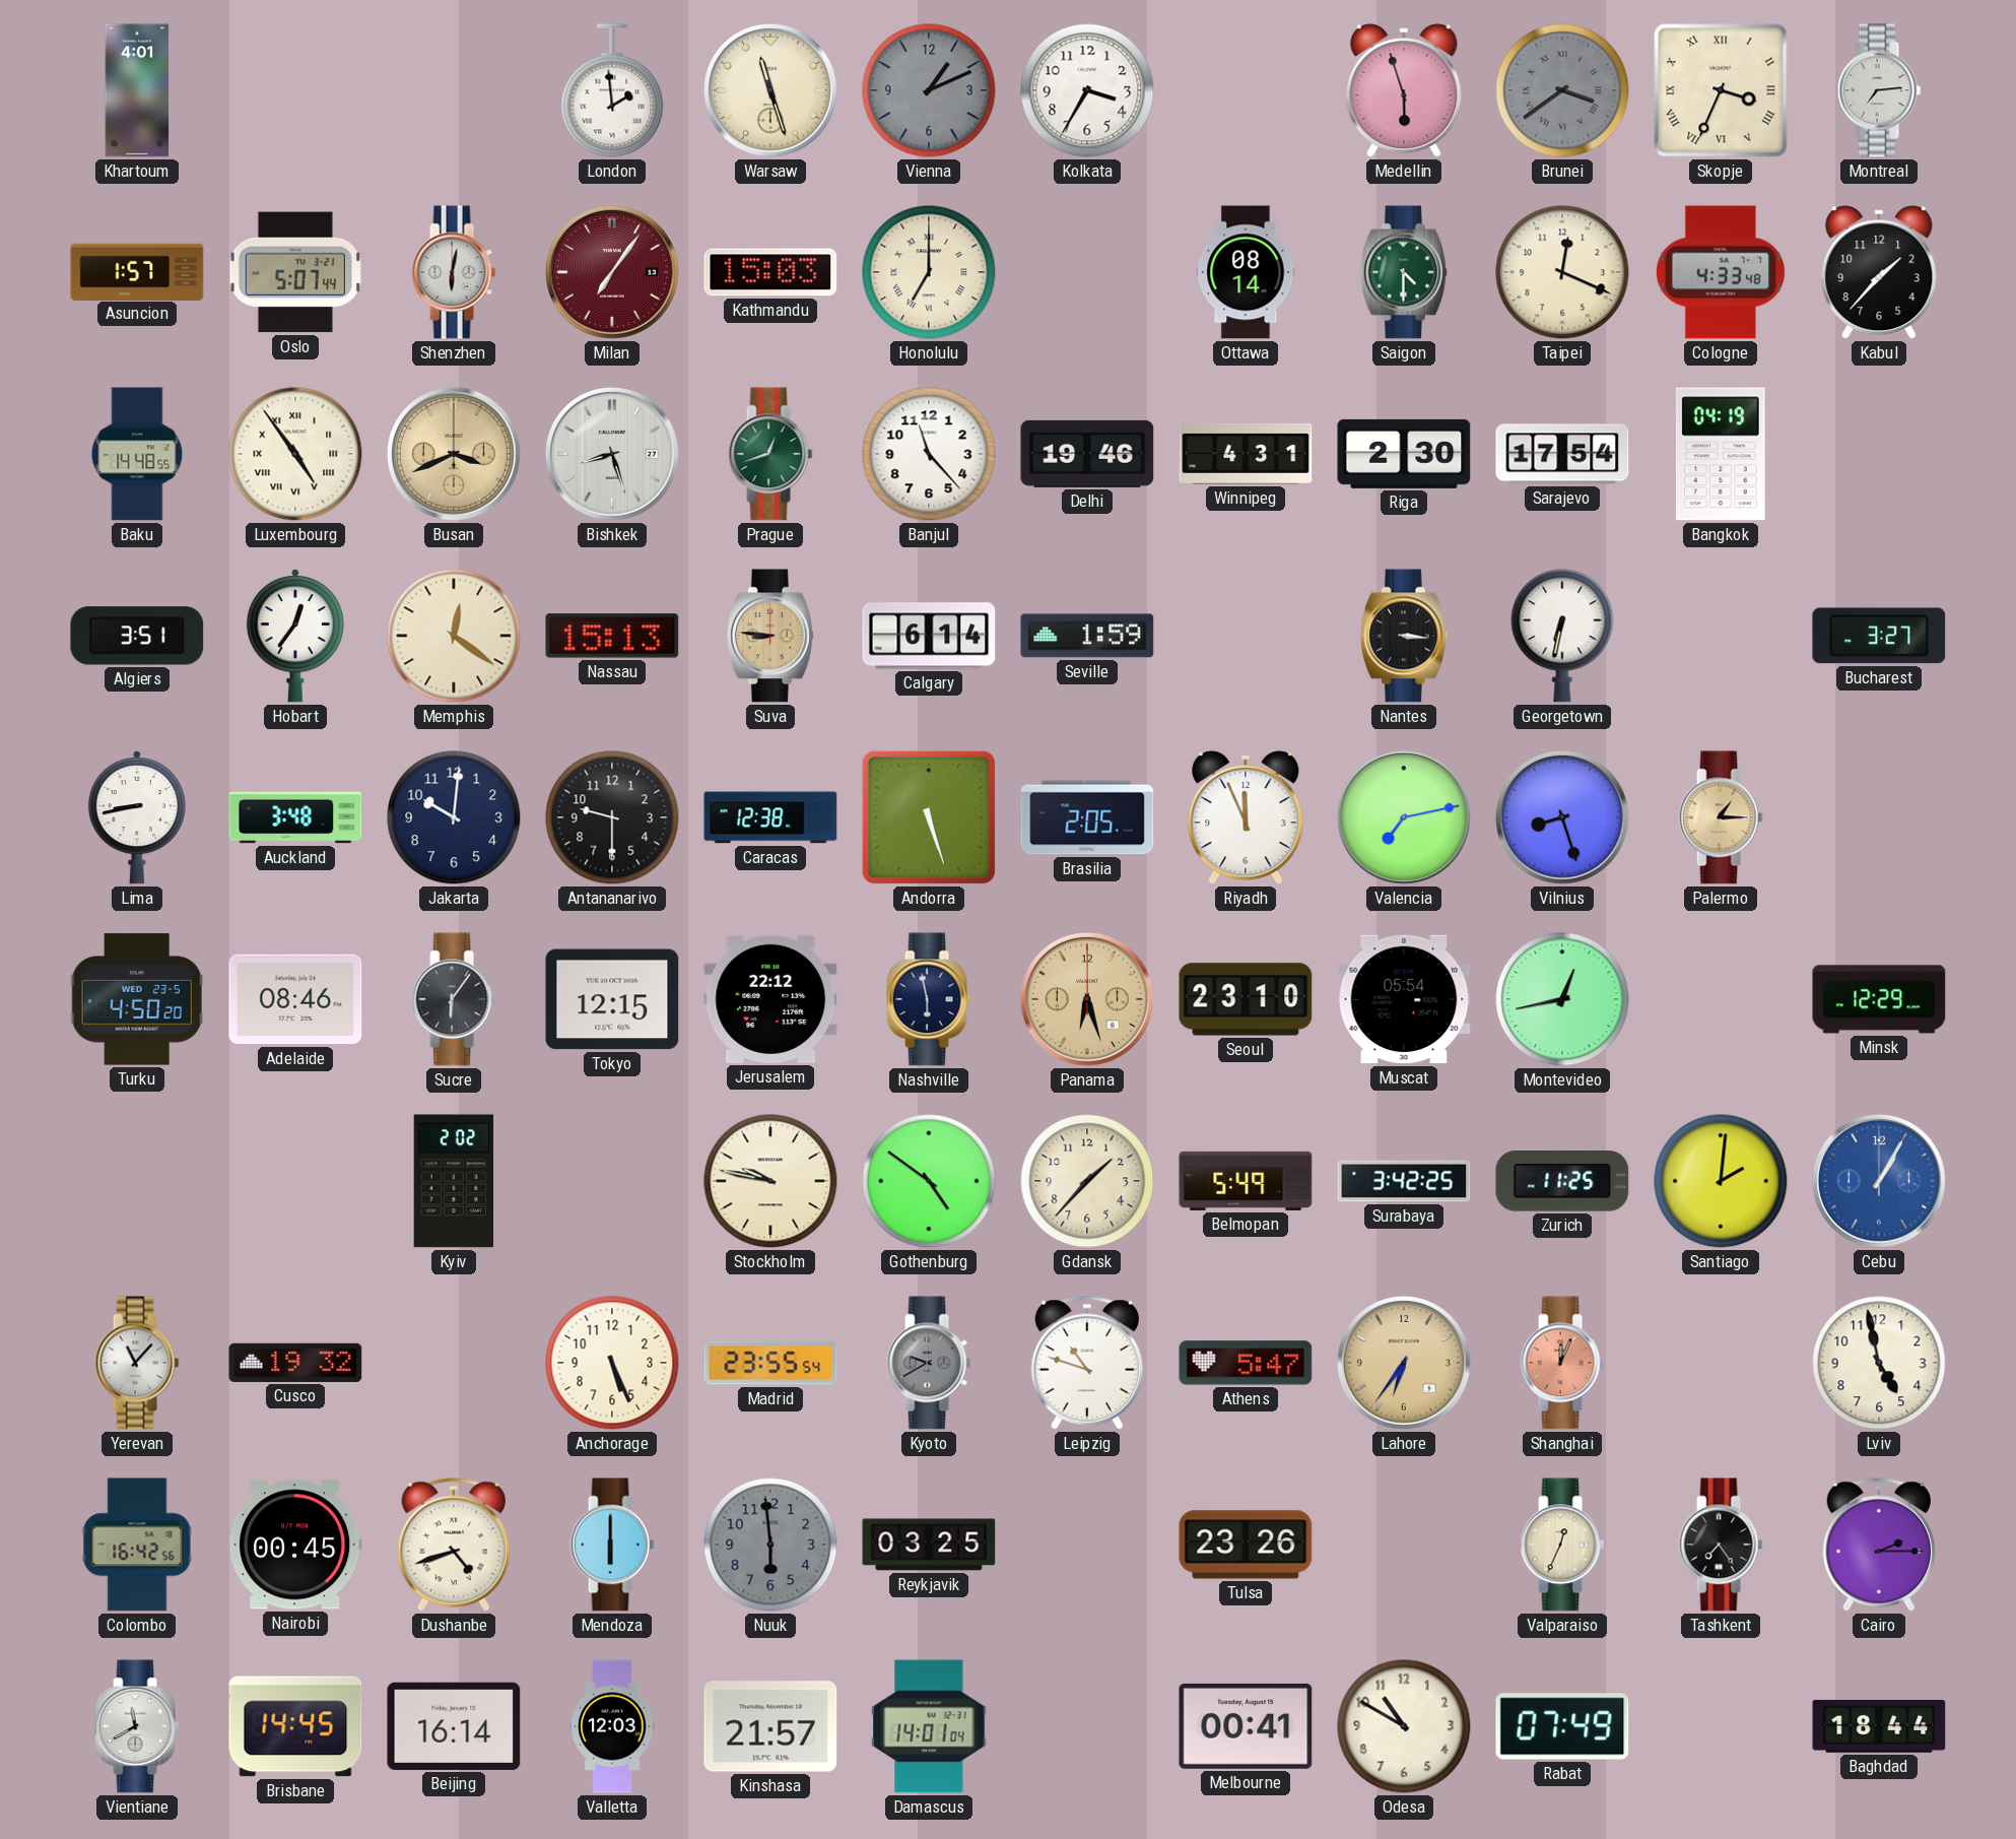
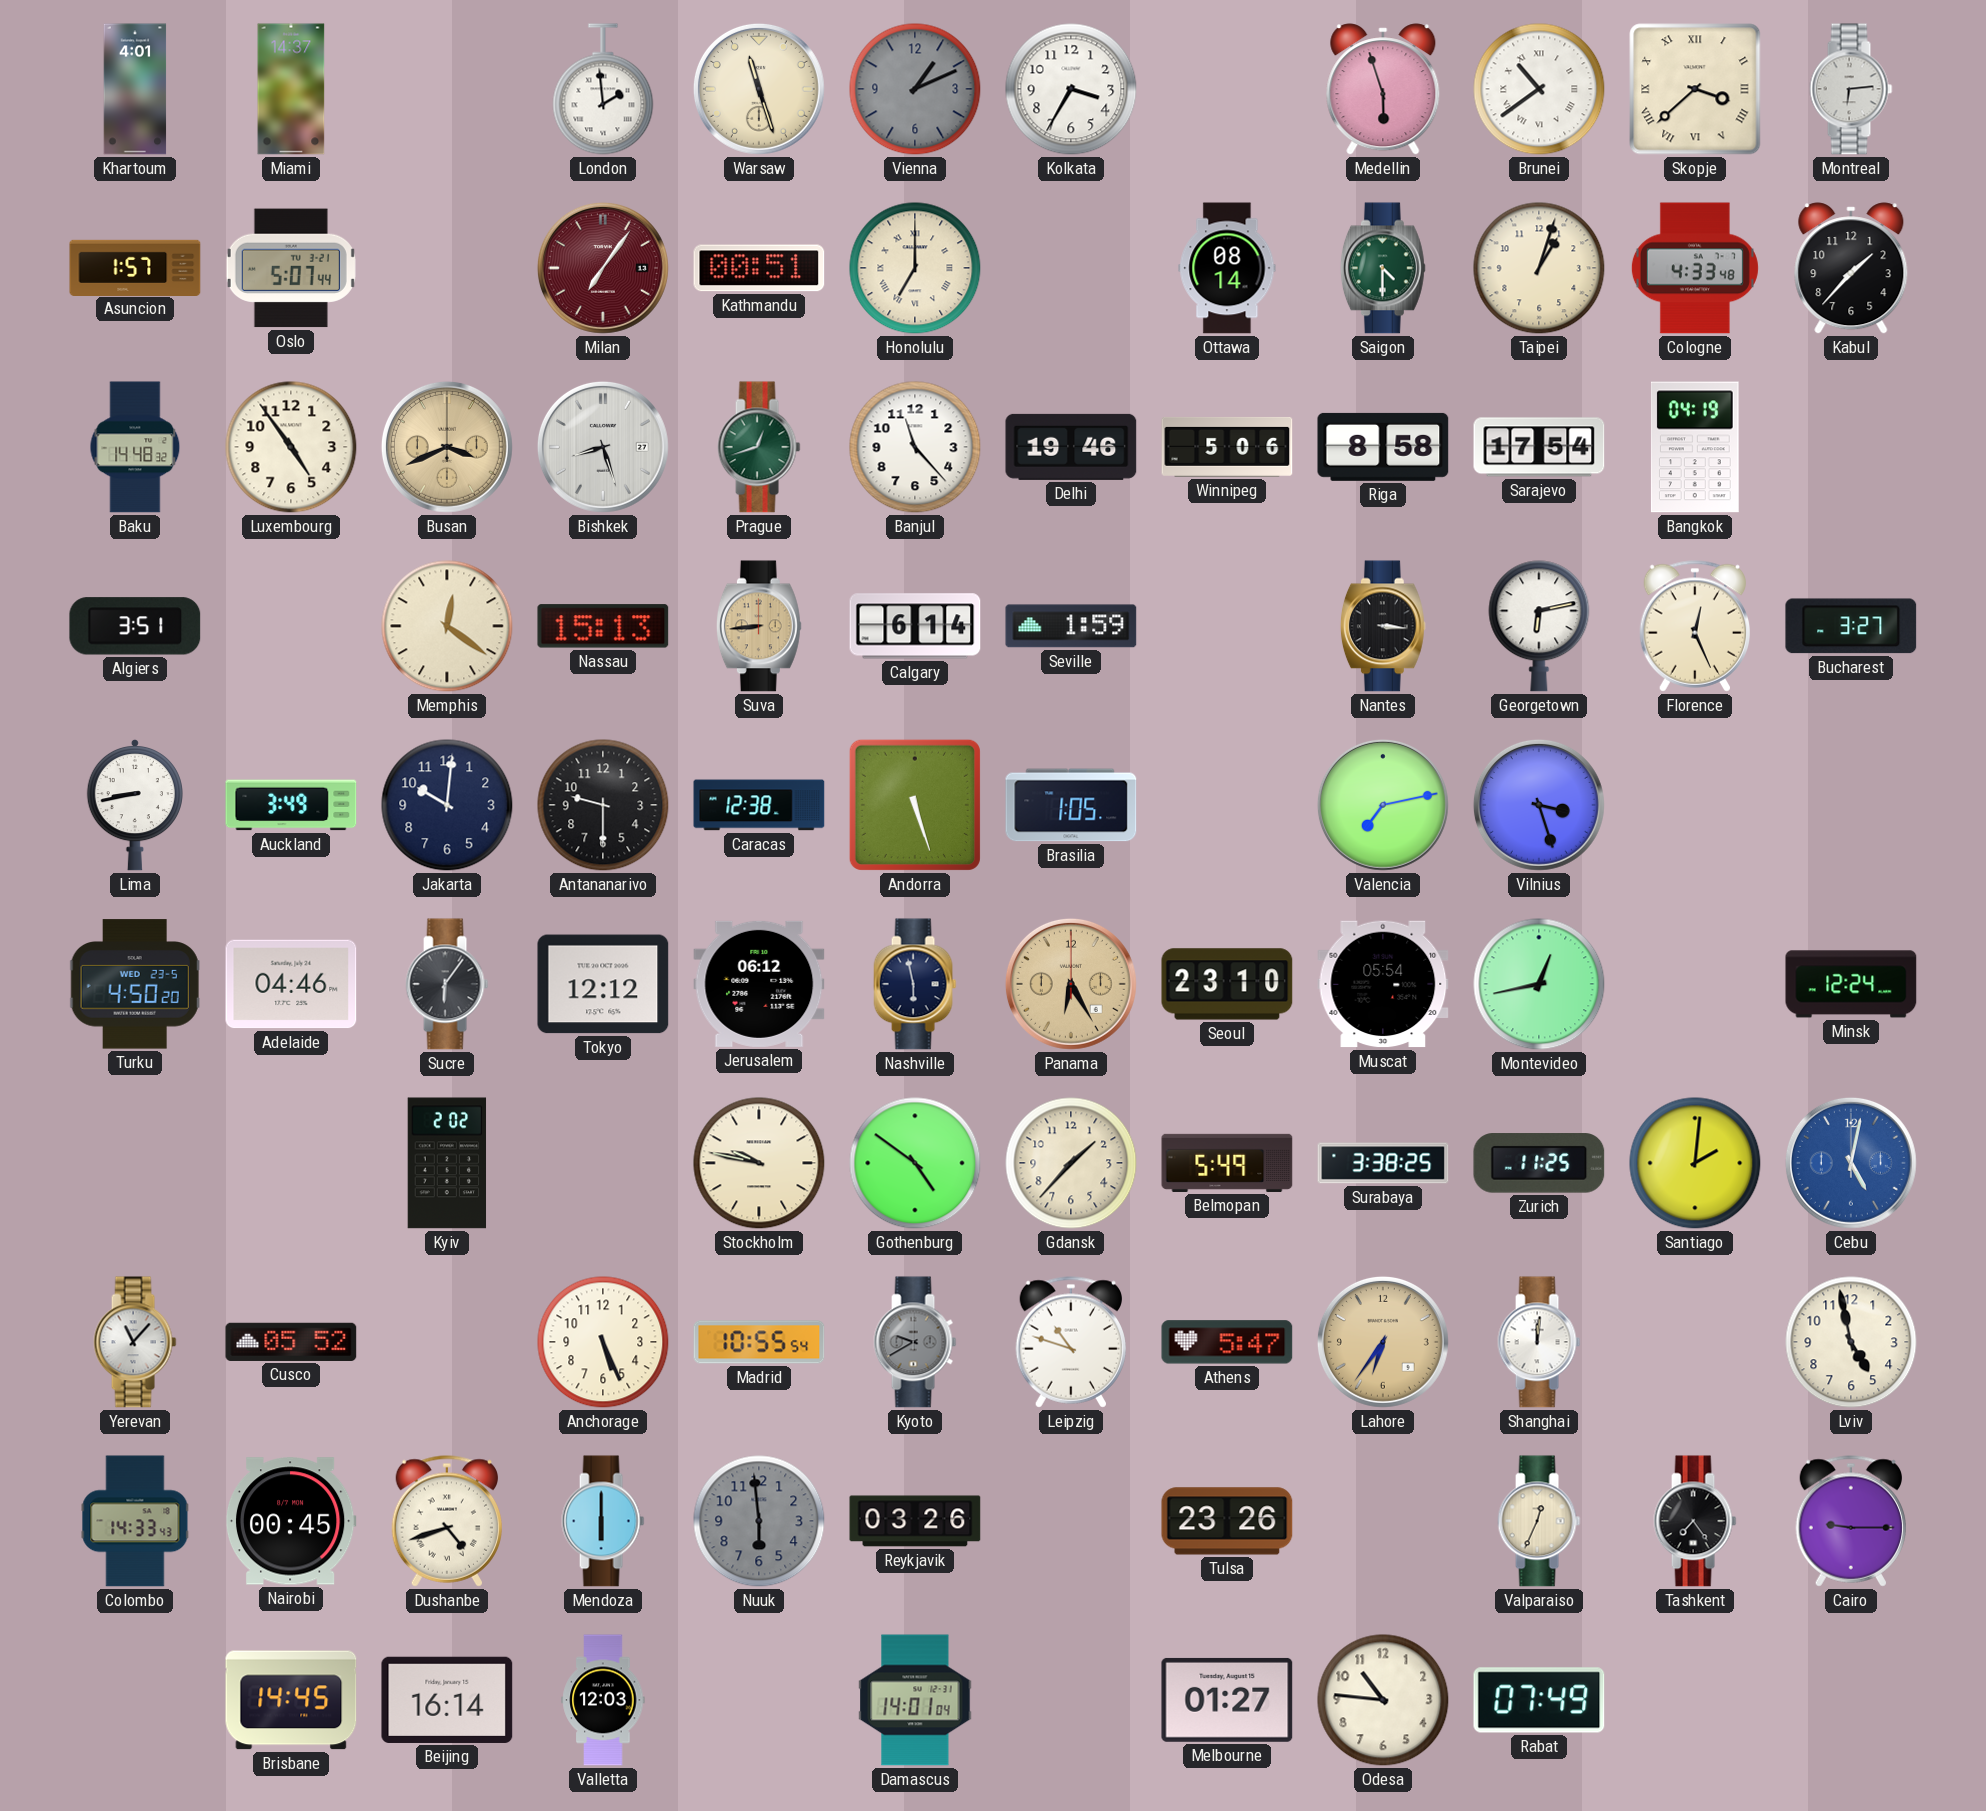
Miami: none -> 14:37 (291, 89)
Brunei: 3:39 -> 10:39 (1539, 89)
Brunei dial: grey -> white (1539, 89)
Skopje: 3:34 -> 3:38 (1695, 89)
Montreal: 7:14 -> 6:14 (1851, 89)
Shenzhen: 6:02 -> none (454, 272)
Kathmandu: 15:03 -> 00:51 (759, 268)
Taipei: 12:19 -> 1:03 (1539, 268)
Baku: 14:48:55 -> 14:48:32 (135, 447)
Luxembourg numerals: Roman -> Arabic (291, 447)
Winnipeg: 4:31 -> 5:06 (1227, 447)
Riga: 2:30 -> 8:58 (1383, 447)
Hobart: 12:36 -> none (295, 636)
Suva: 8:46 -> 8:44 (759, 626)
Georgetown: 6:32 -> 6:13 (1539, 626)
Florence: none -> 12:26 (1694, 626)
Auckland: 3:48 -> 3:49 (291, 805)
Brasilia: 2:05 -> 1:05 (1071, 805)
Riyadh: 11:56 -> none (1246, 817)
Vilnius: 8:27 -> 3:27 (1539, 805)
Palermo: 1:15 -> none (1721, 817)
Adelaide: 08:46 -> 04:46 (291, 984)
Tokyo: 12:15 -> 12:12 (603, 984)
Jerusalem: 22:12 -> 06:12 (759, 984)
Panama: 6:27 -> 6:25 (1071, 984)
Minsk: 12:29 -> 12:24 (1851, 984)
Surabaya: 3:42 -> 3:38 (1383, 1163)
Cebu: 1:05 -> 5:02 (1851, 1163)
Cusco: 19:32 -> 05:52 (291, 1342)
Madrid: 23:55 -> 10:55 (759, 1342)
Shanghai: 12:04 -> 12:01 (1539, 1342)
Shanghai dial: salmon -> white (1539, 1342)
Colombo: 16:42 -> 14:33 (135, 1521)
Reykjavik: 03:25 -> 03:26 (915, 1521)
Cairo: 2:15 -> 9:15 (1850, 1521)
Vientiane: 11:40 -> none (137, 1726)
Kinshasa: 21:57 -> none (770, 1726)
Melbourne: 00:41 -> 01:27 (1227, 1700)
Odesa: 10:50 -> 10:46 (1383, 1700)
Baghdad: 18:44 -> none (1879, 1726)
